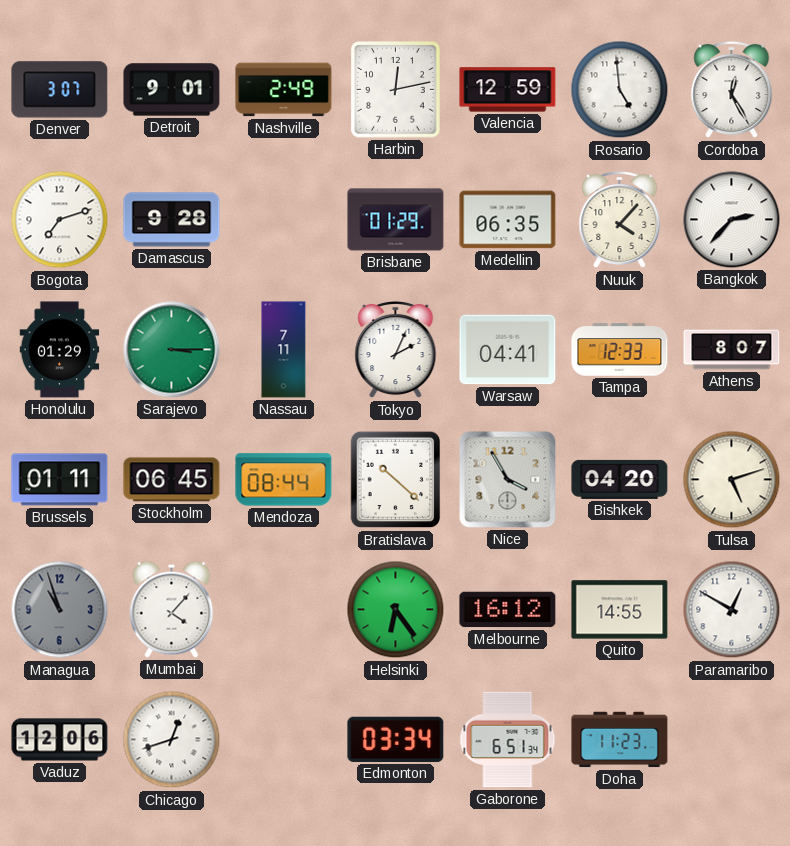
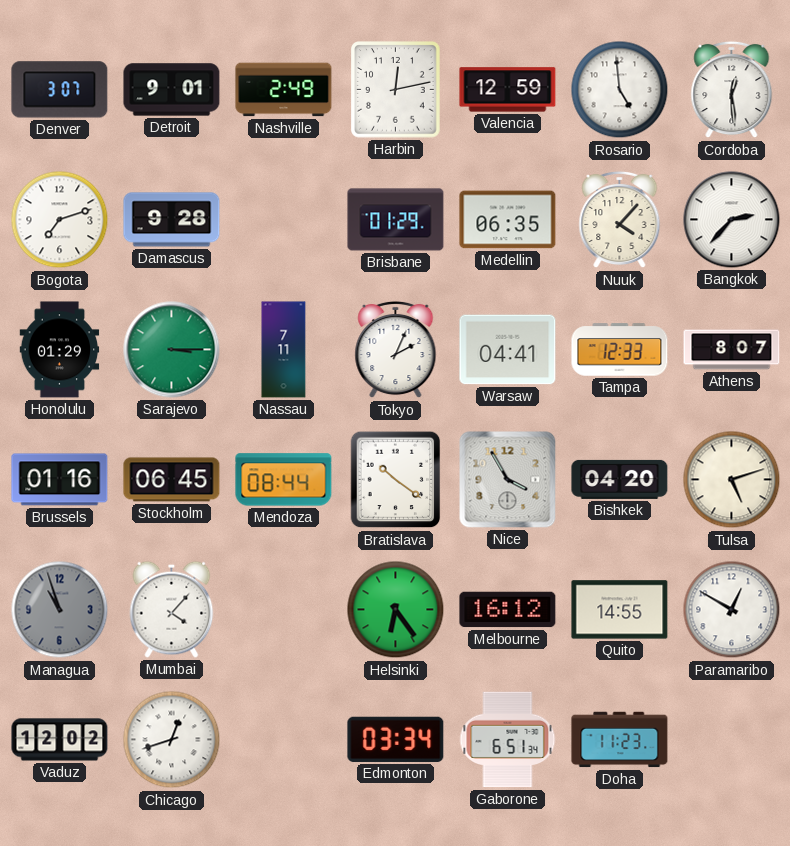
Cordoba: 12:25 -> 12:29 (732, 90)
Brussels: 01:11 -> 01:16 (60, 480)
Bratislava: 10:22 -> 10:21 (396, 480)
Vaduz: 12:06 -> 12:02 (60, 740)
